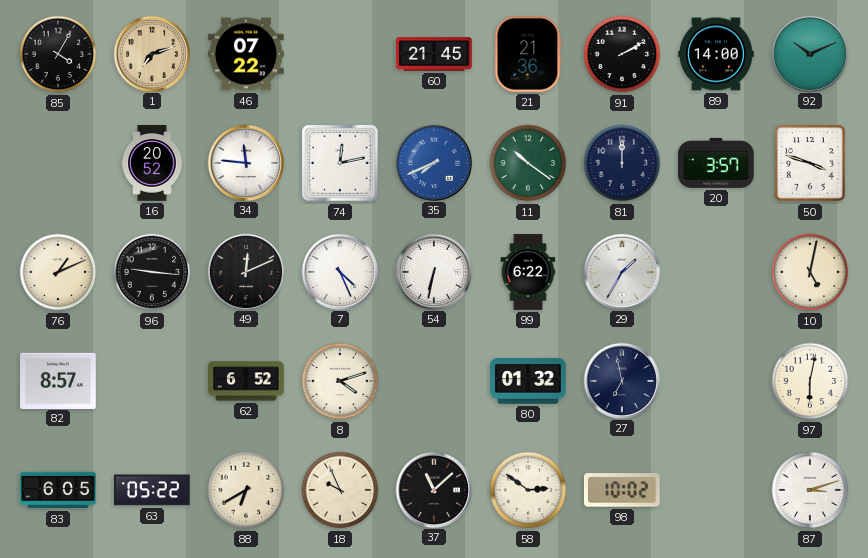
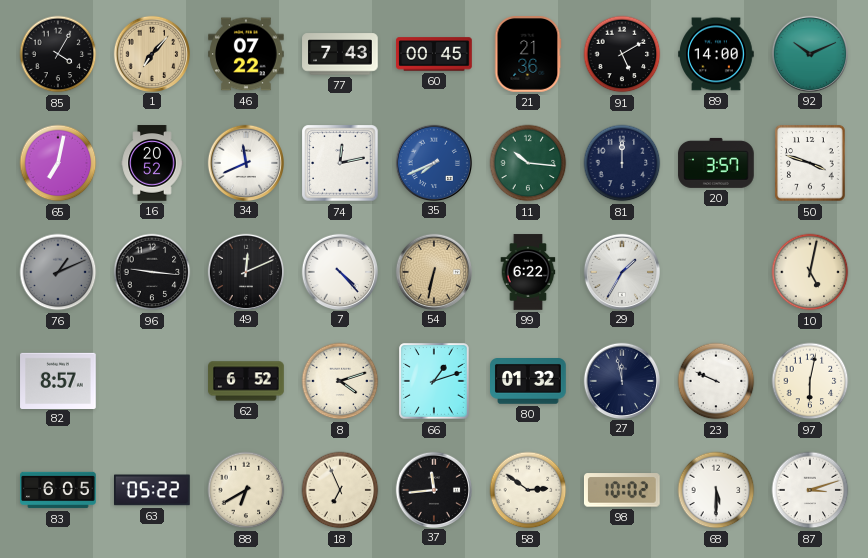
1: 7:12 -> 7:07 (151, 53)
77: none -> 7:43 (340, 54)
60: 21:45 -> 00:45 (434, 54)
91: 2:10 -> 5:10 (622, 54)
65: none -> 7:02 (58, 163)
34: 11:46 -> 11:41 (245, 162)
11: 10:21 -> 10:16 (528, 163)
76 dial: cream -> grey (58, 272)
7: 4:26 -> 4:23 (339, 271)
54 dial: white -> champagne (433, 271)
66: none -> 1:12 (434, 381)
27: 6:58 -> 11:58 (621, 380)
23: none -> 9:49 (716, 381)
18: 9:56 -> 6:56 (340, 490)
37: 11:08 -> 11:44 (433, 489)
68: none -> 5:30 (716, 490)
